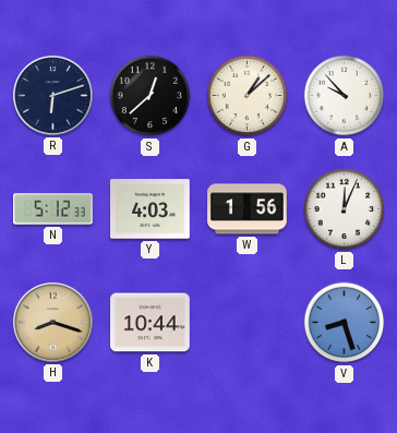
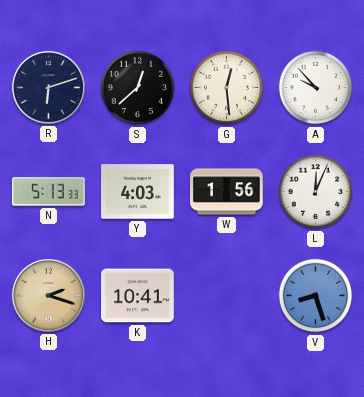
G: 1:08 -> 12:29 (227, 88)
N: 5:12 -> 5:13 (49, 192)
H: 8:18 -> 2:18 (48, 295)
K: 10:44 -> 10:41 (138, 296)
